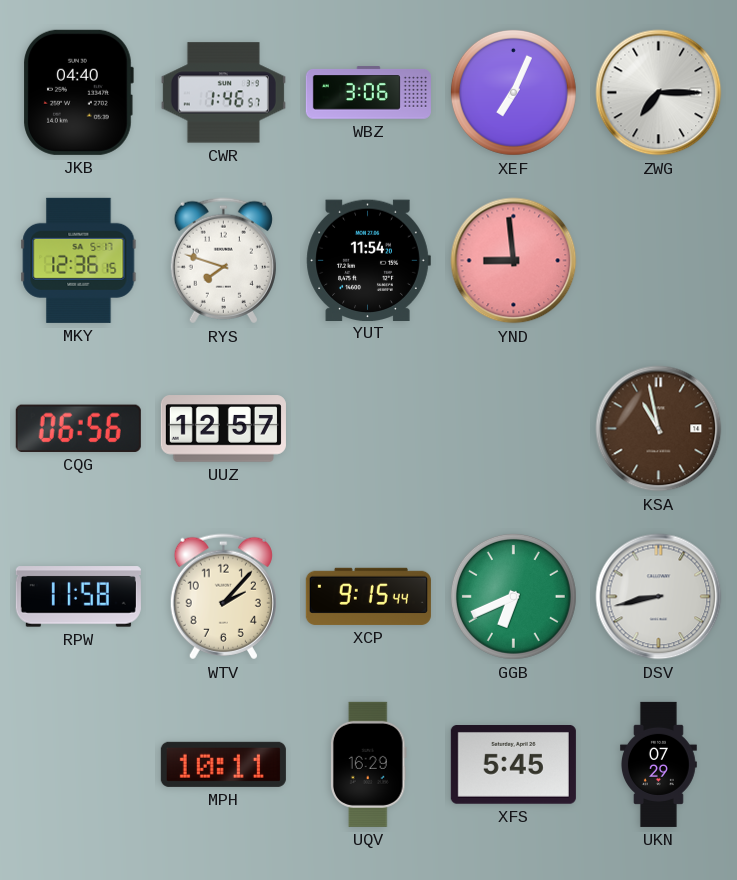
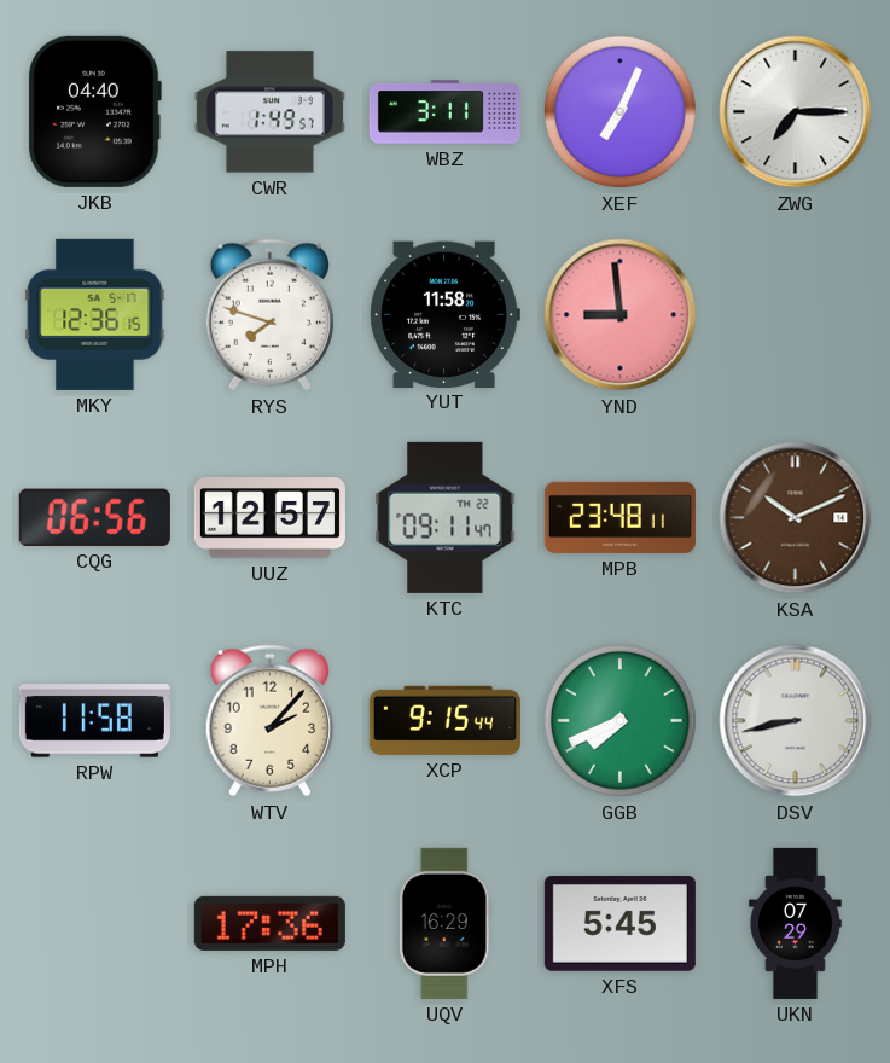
CWR: 1:46 -> 1:49 (269, 112)
WBZ: 3:06 -> 3:11 (444, 112)
YUT: 11:54 -> 11:58 (444, 314)
KTC: none -> 09:11 (446, 517)
MPB: none -> 23:48 (619, 517)
KSA: 10:58 -> 10:11 (796, 518)
GGB: 6:41 -> 7:41 (619, 720)
MPH: 10:11 -> 17:36 (269, 923)
